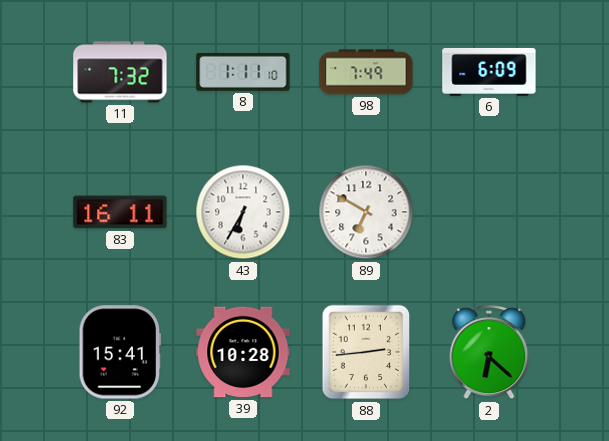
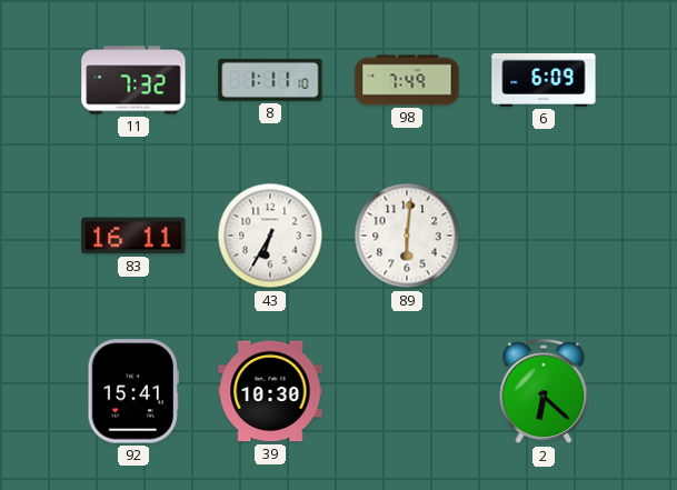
89: 6:50 -> 6:01 (407, 236)
39: 10:28 -> 10:30 (270, 391)
88: 2:44 -> none (366, 352)
